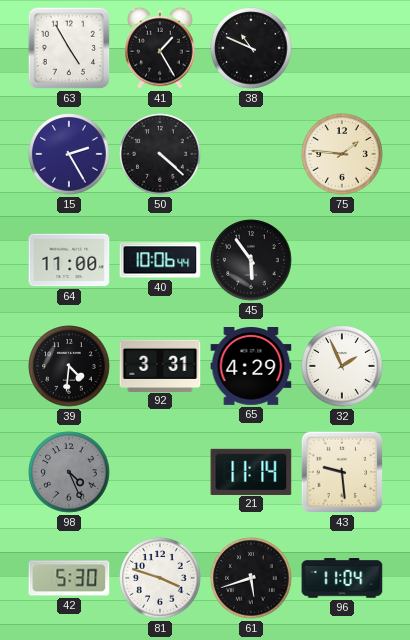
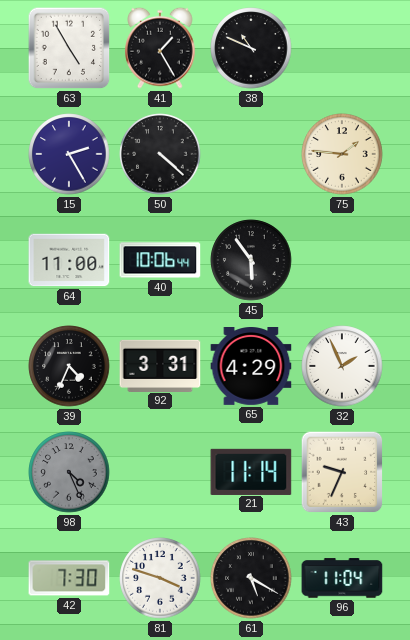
39: 4:31 -> 4:34 (69, 366)
43: 9:29 -> 9:34 (342, 472)
42: 5:30 -> 7:30 (69, 578)
61: 5:42 -> 5:20 (251, 578)
